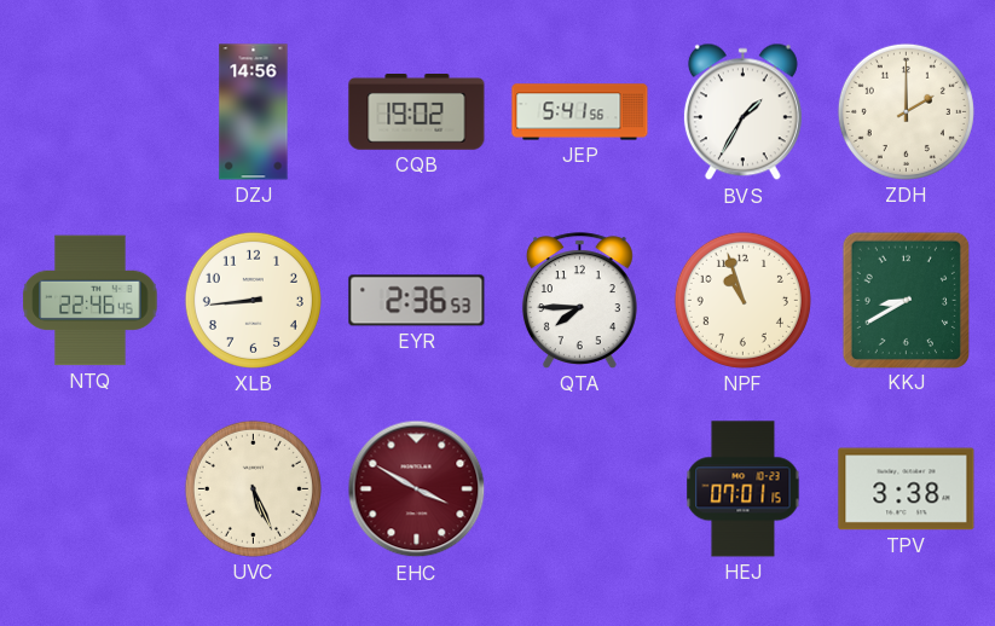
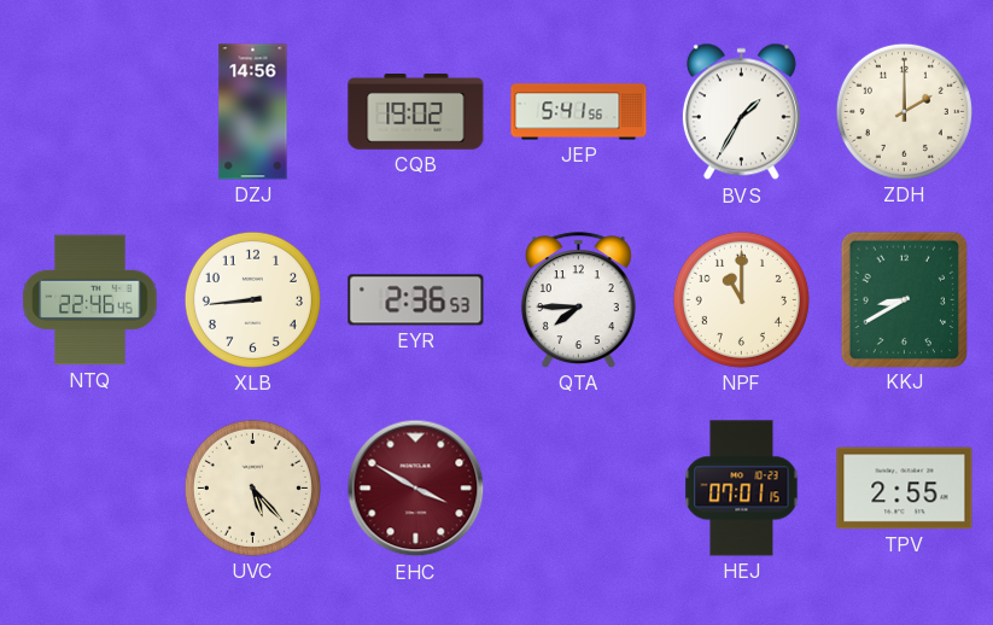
NPF: 10:57 -> 11:00 (741, 299)
UVC: 5:26 -> 5:23 (252, 487)
TPV: 3:38 -> 2:55 (905, 489)
